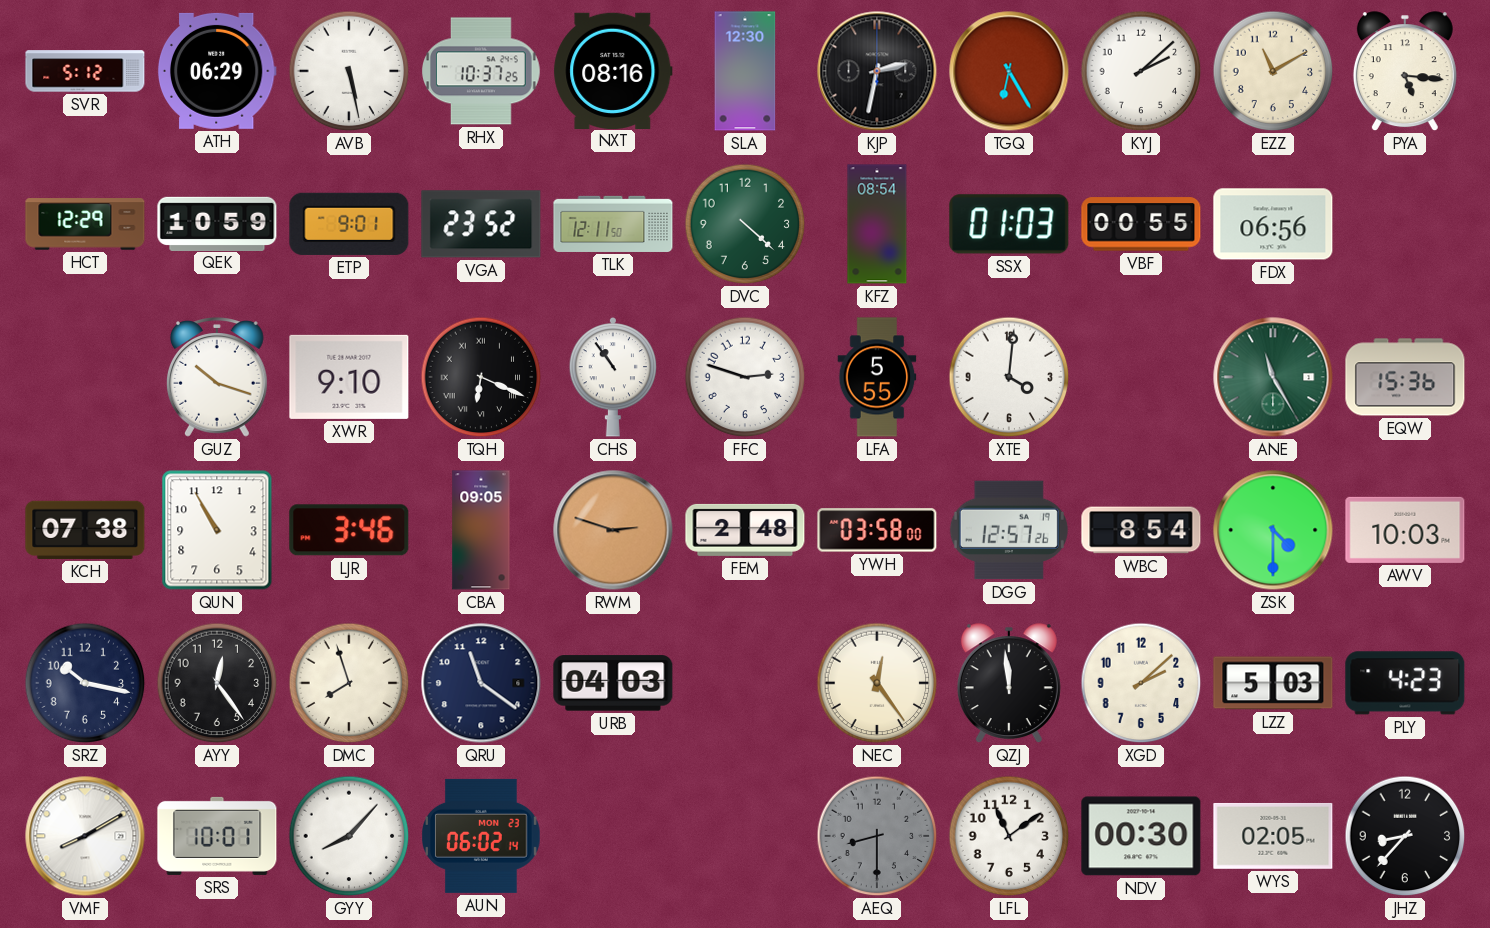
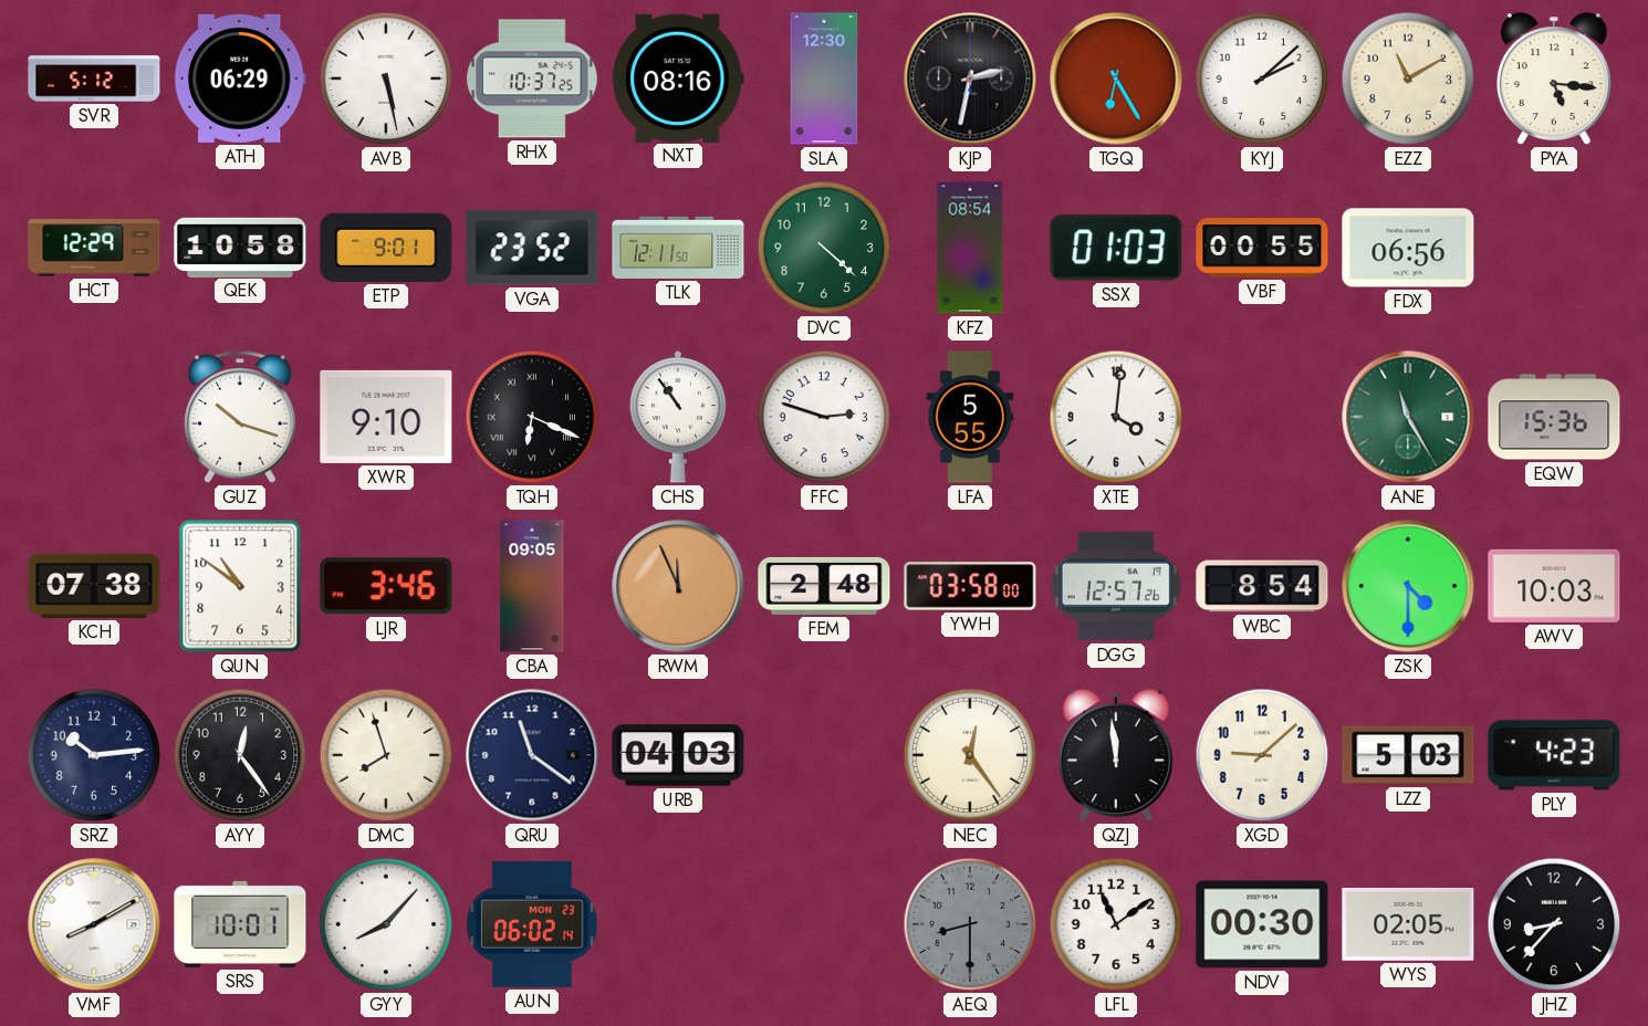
QEK: 10:59 -> 10:58 (240, 247)
QUN: 10:55 -> 10:51 (240, 586)
RWM: 2:48 -> 11:56 (678, 586)
SRZ: 10:17 -> 10:14 (94, 755)
XGD: 2:08 -> 9:08 (1262, 755)
